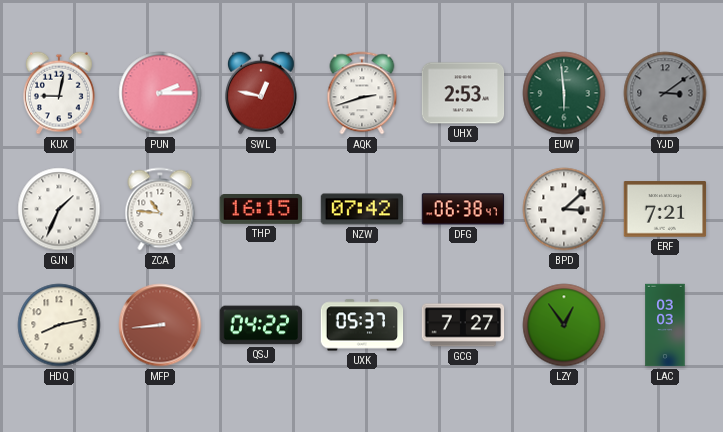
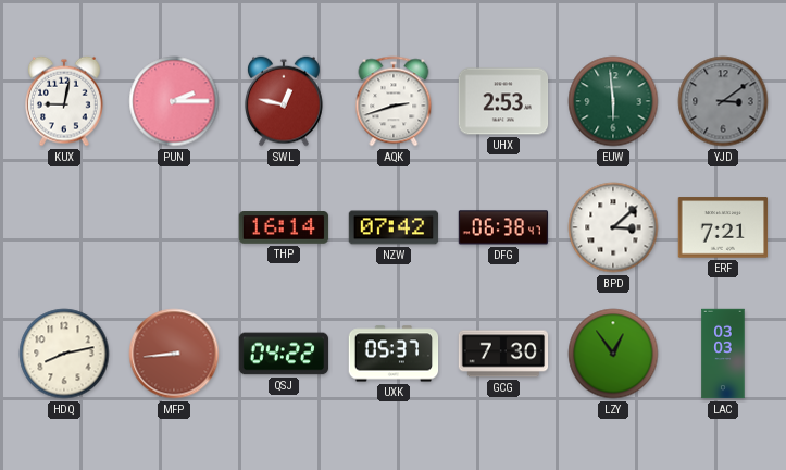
GJN: 1:34 -> none (59, 209)
ZCA: 10:46 -> none (160, 209)
THP: 16:15 -> 16:14 (284, 228)
GCG: 7:27 -> 7:30 (503, 354)
